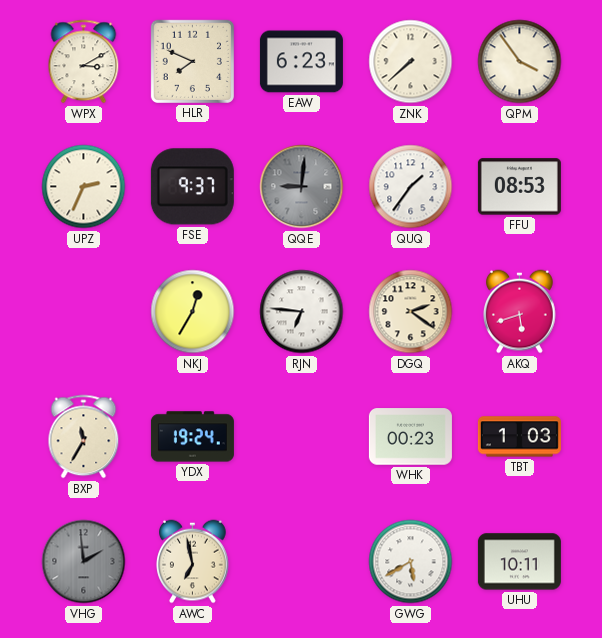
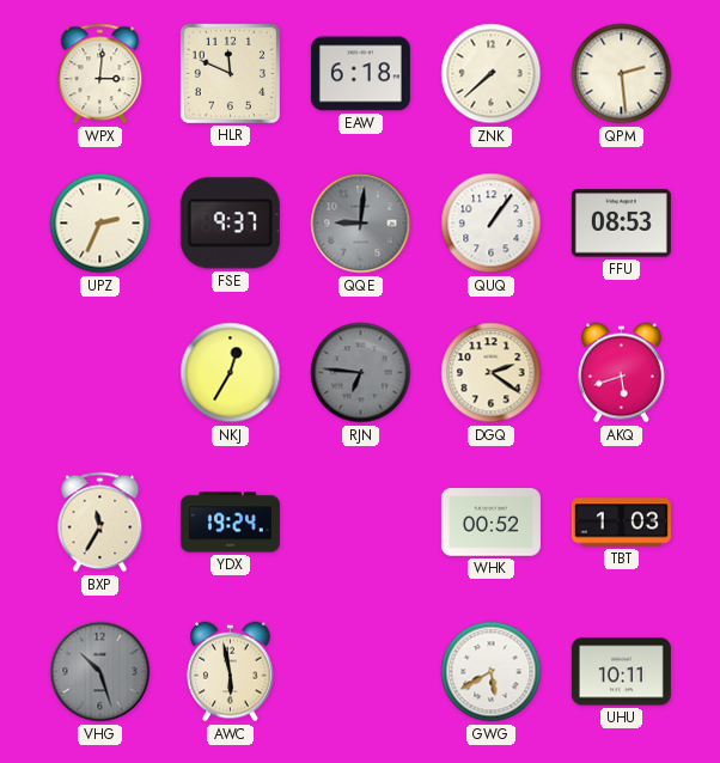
WPX: 3:10 -> 3:01 (100, 74)
HLR: 7:49 -> 11:49 (230, 73)
EAW: 6:23 -> 6:18 (360, 74)
QPM: 3:54 -> 2:29 (622, 74)
QUQ: 1:36 -> 1:06 (492, 224)
RJN dial: white -> grey (361, 373)
WHK: 00:23 -> 00:52 (490, 523)
VHG: 1:59 -> 10:27 (100, 672)
AWC: 6:58 -> 5:58 (231, 672)
